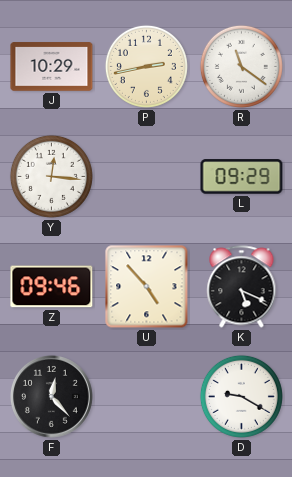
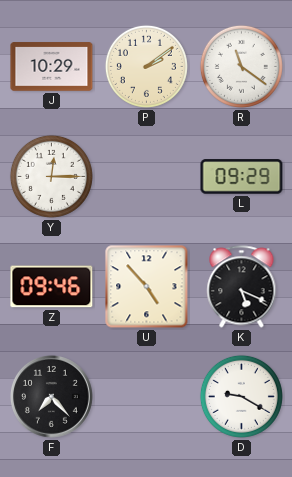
P: 2:43 -> 2:09 (146, 66)
Y: 12:16 -> 12:15 (51, 176)
F: 12:23 -> 7:23 (51, 396)
